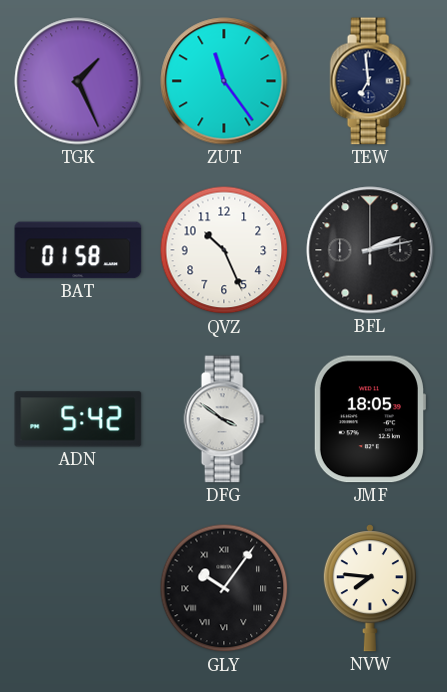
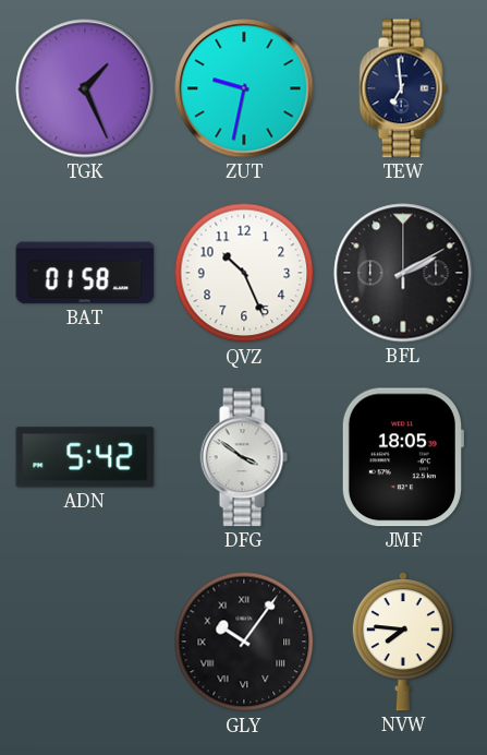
ZUT: 11:24 -> 9:32 (244, 88)
BFL: 2:13 -> 2:10 (403, 273)
